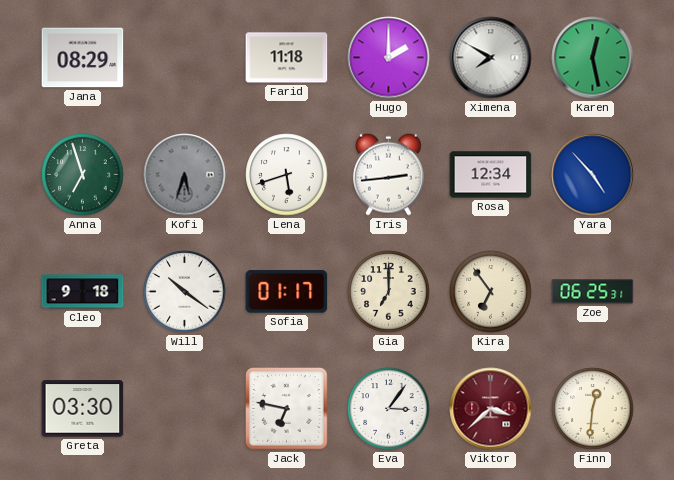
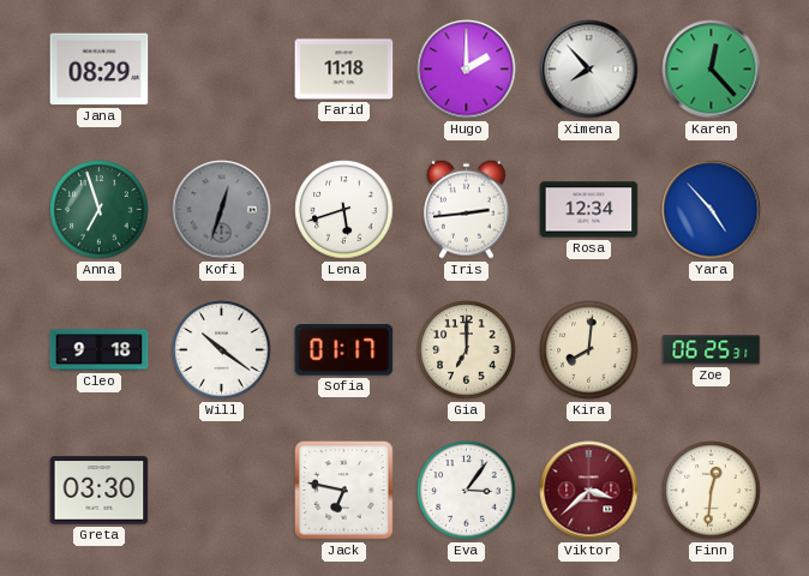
Ximena: 7:50 -> 7:53 (589, 70)
Karen: 12:28 -> 12:23 (712, 70)
Kofi: 5:33 -> 12:33 (222, 210)
Kira: 6:54 -> 8:01 (589, 350)
